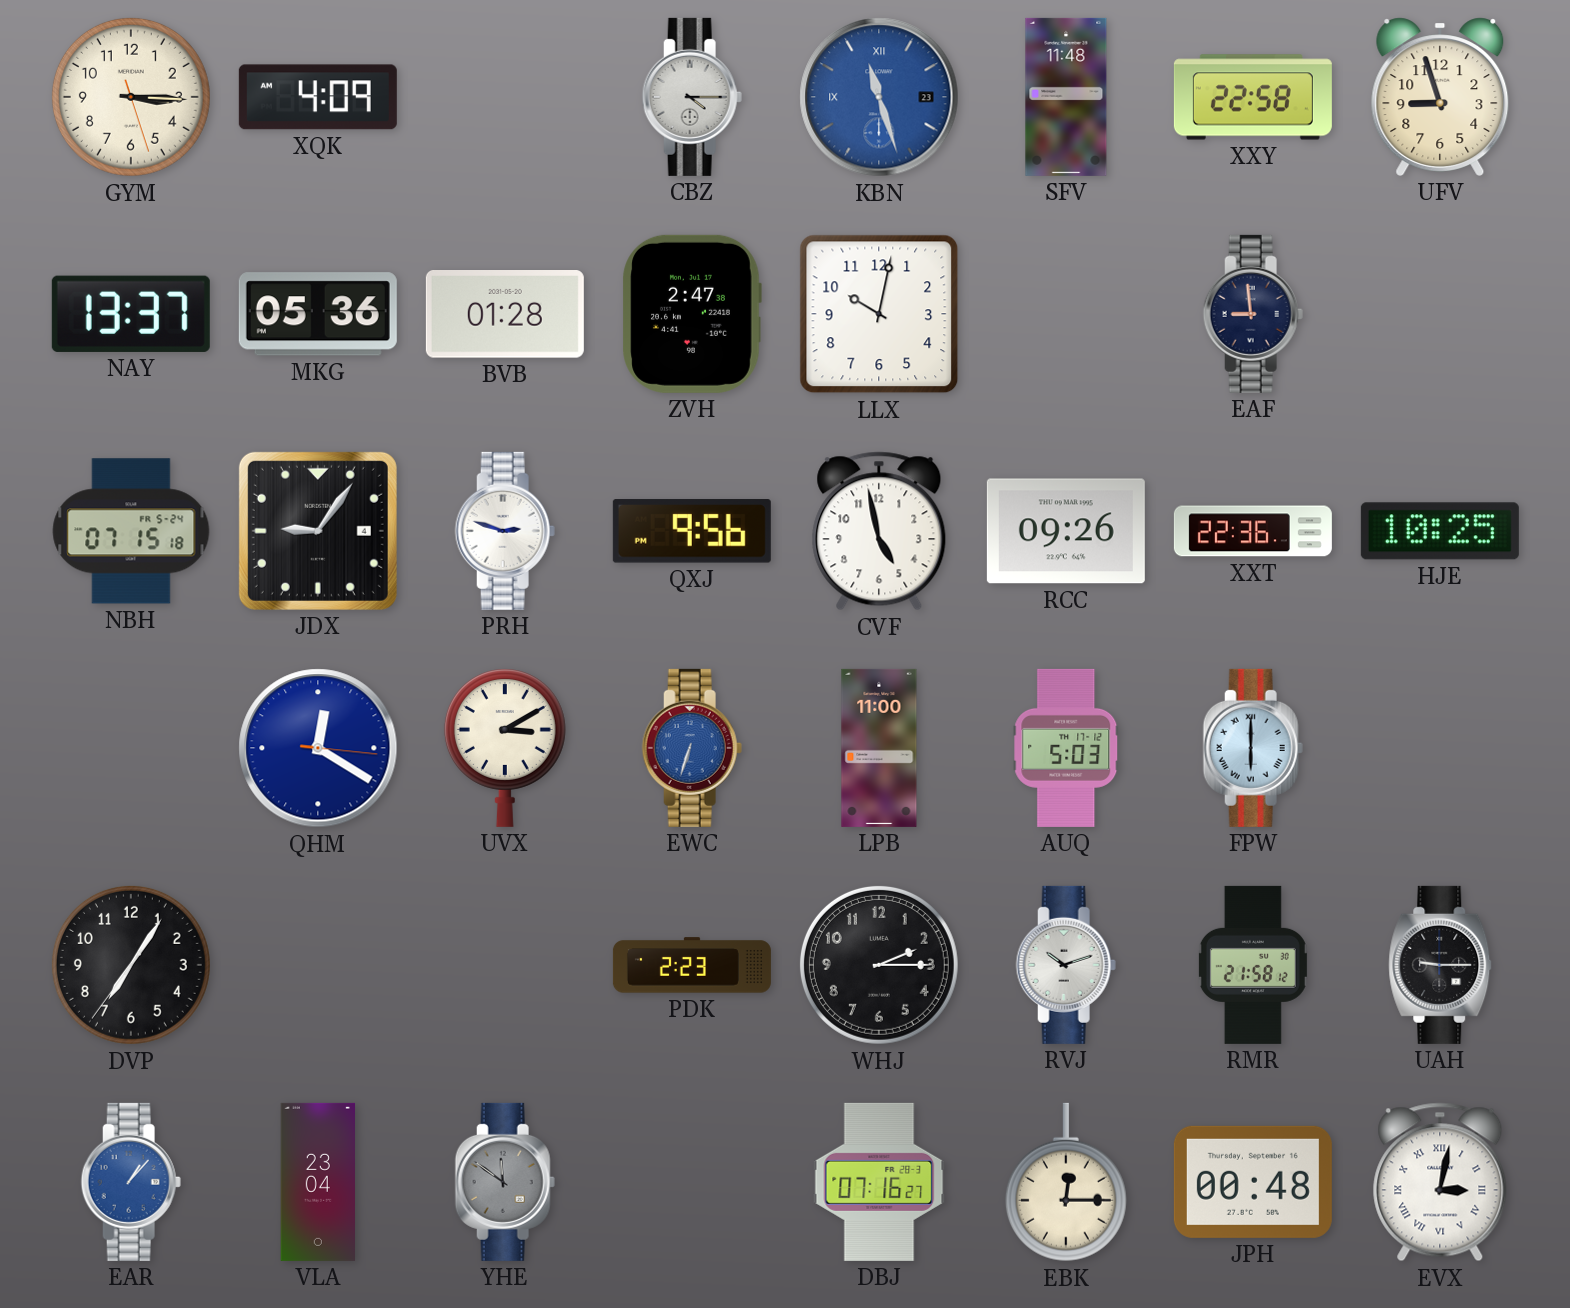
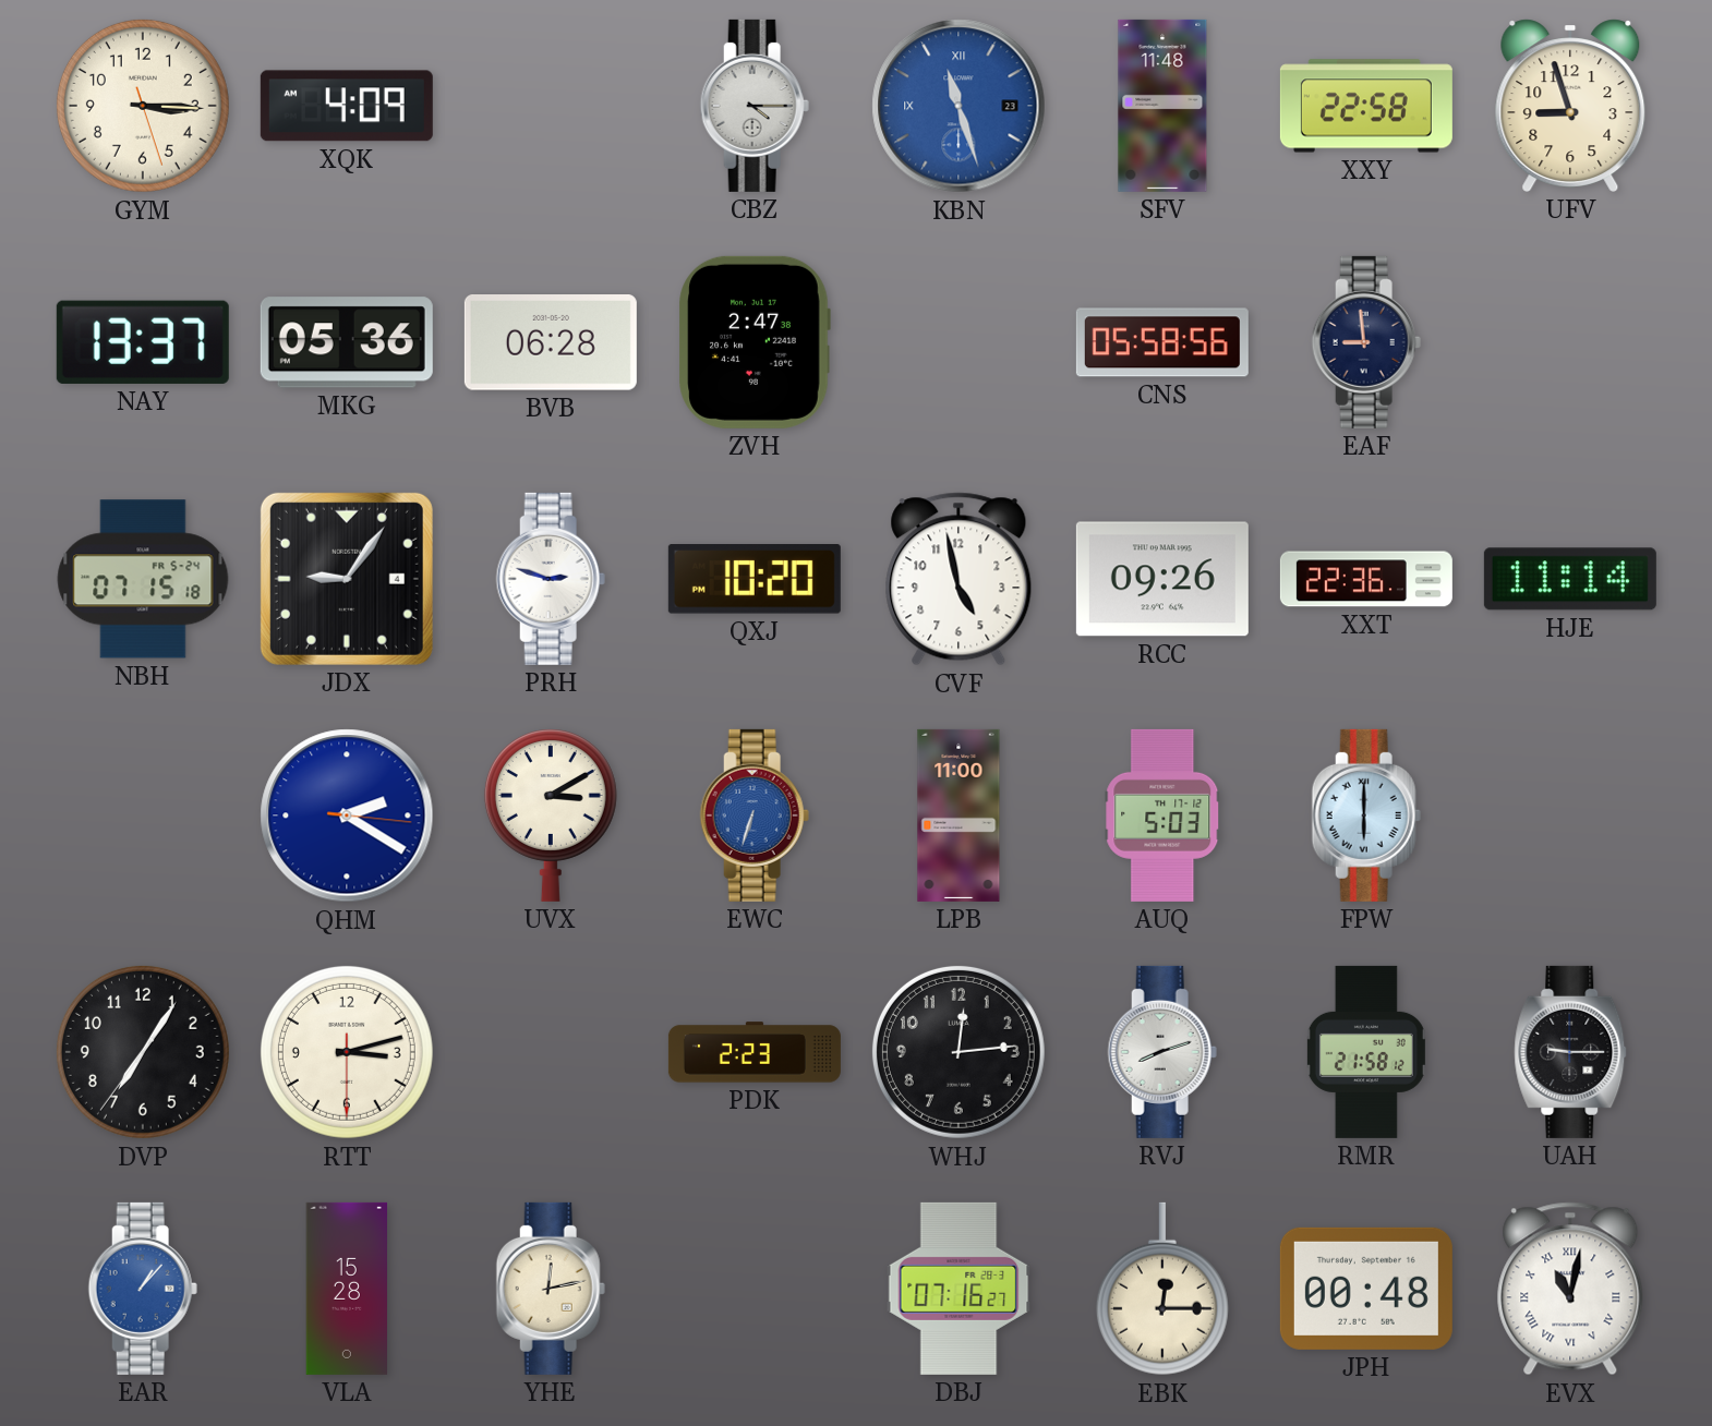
BVB: 01:28 -> 06:28 (551, 343)
LLX: 10:02 -> none (879, 314)
CNS: none -> 05:58 (1162, 342)
QXJ: 9:56 -> 10:20 (755, 579)
HJE: 10:25 -> 11:14 (1570, 579)
QHM: 12:20 -> 2:20 (347, 815)
RTT: none -> 3:12 (347, 1052)
WHJ: 2:15 -> 12:14 (959, 1052)
RVJ: 10:12 -> 8:12 (1162, 1052)
VLA: 23:04 -> 15:28 (347, 1289)
YHE: 11:51 -> 12:13 (551, 1289)
YHE dial: grey -> cream (551, 1289)
EVX: 3:02 -> 11:02 (1570, 1289)
